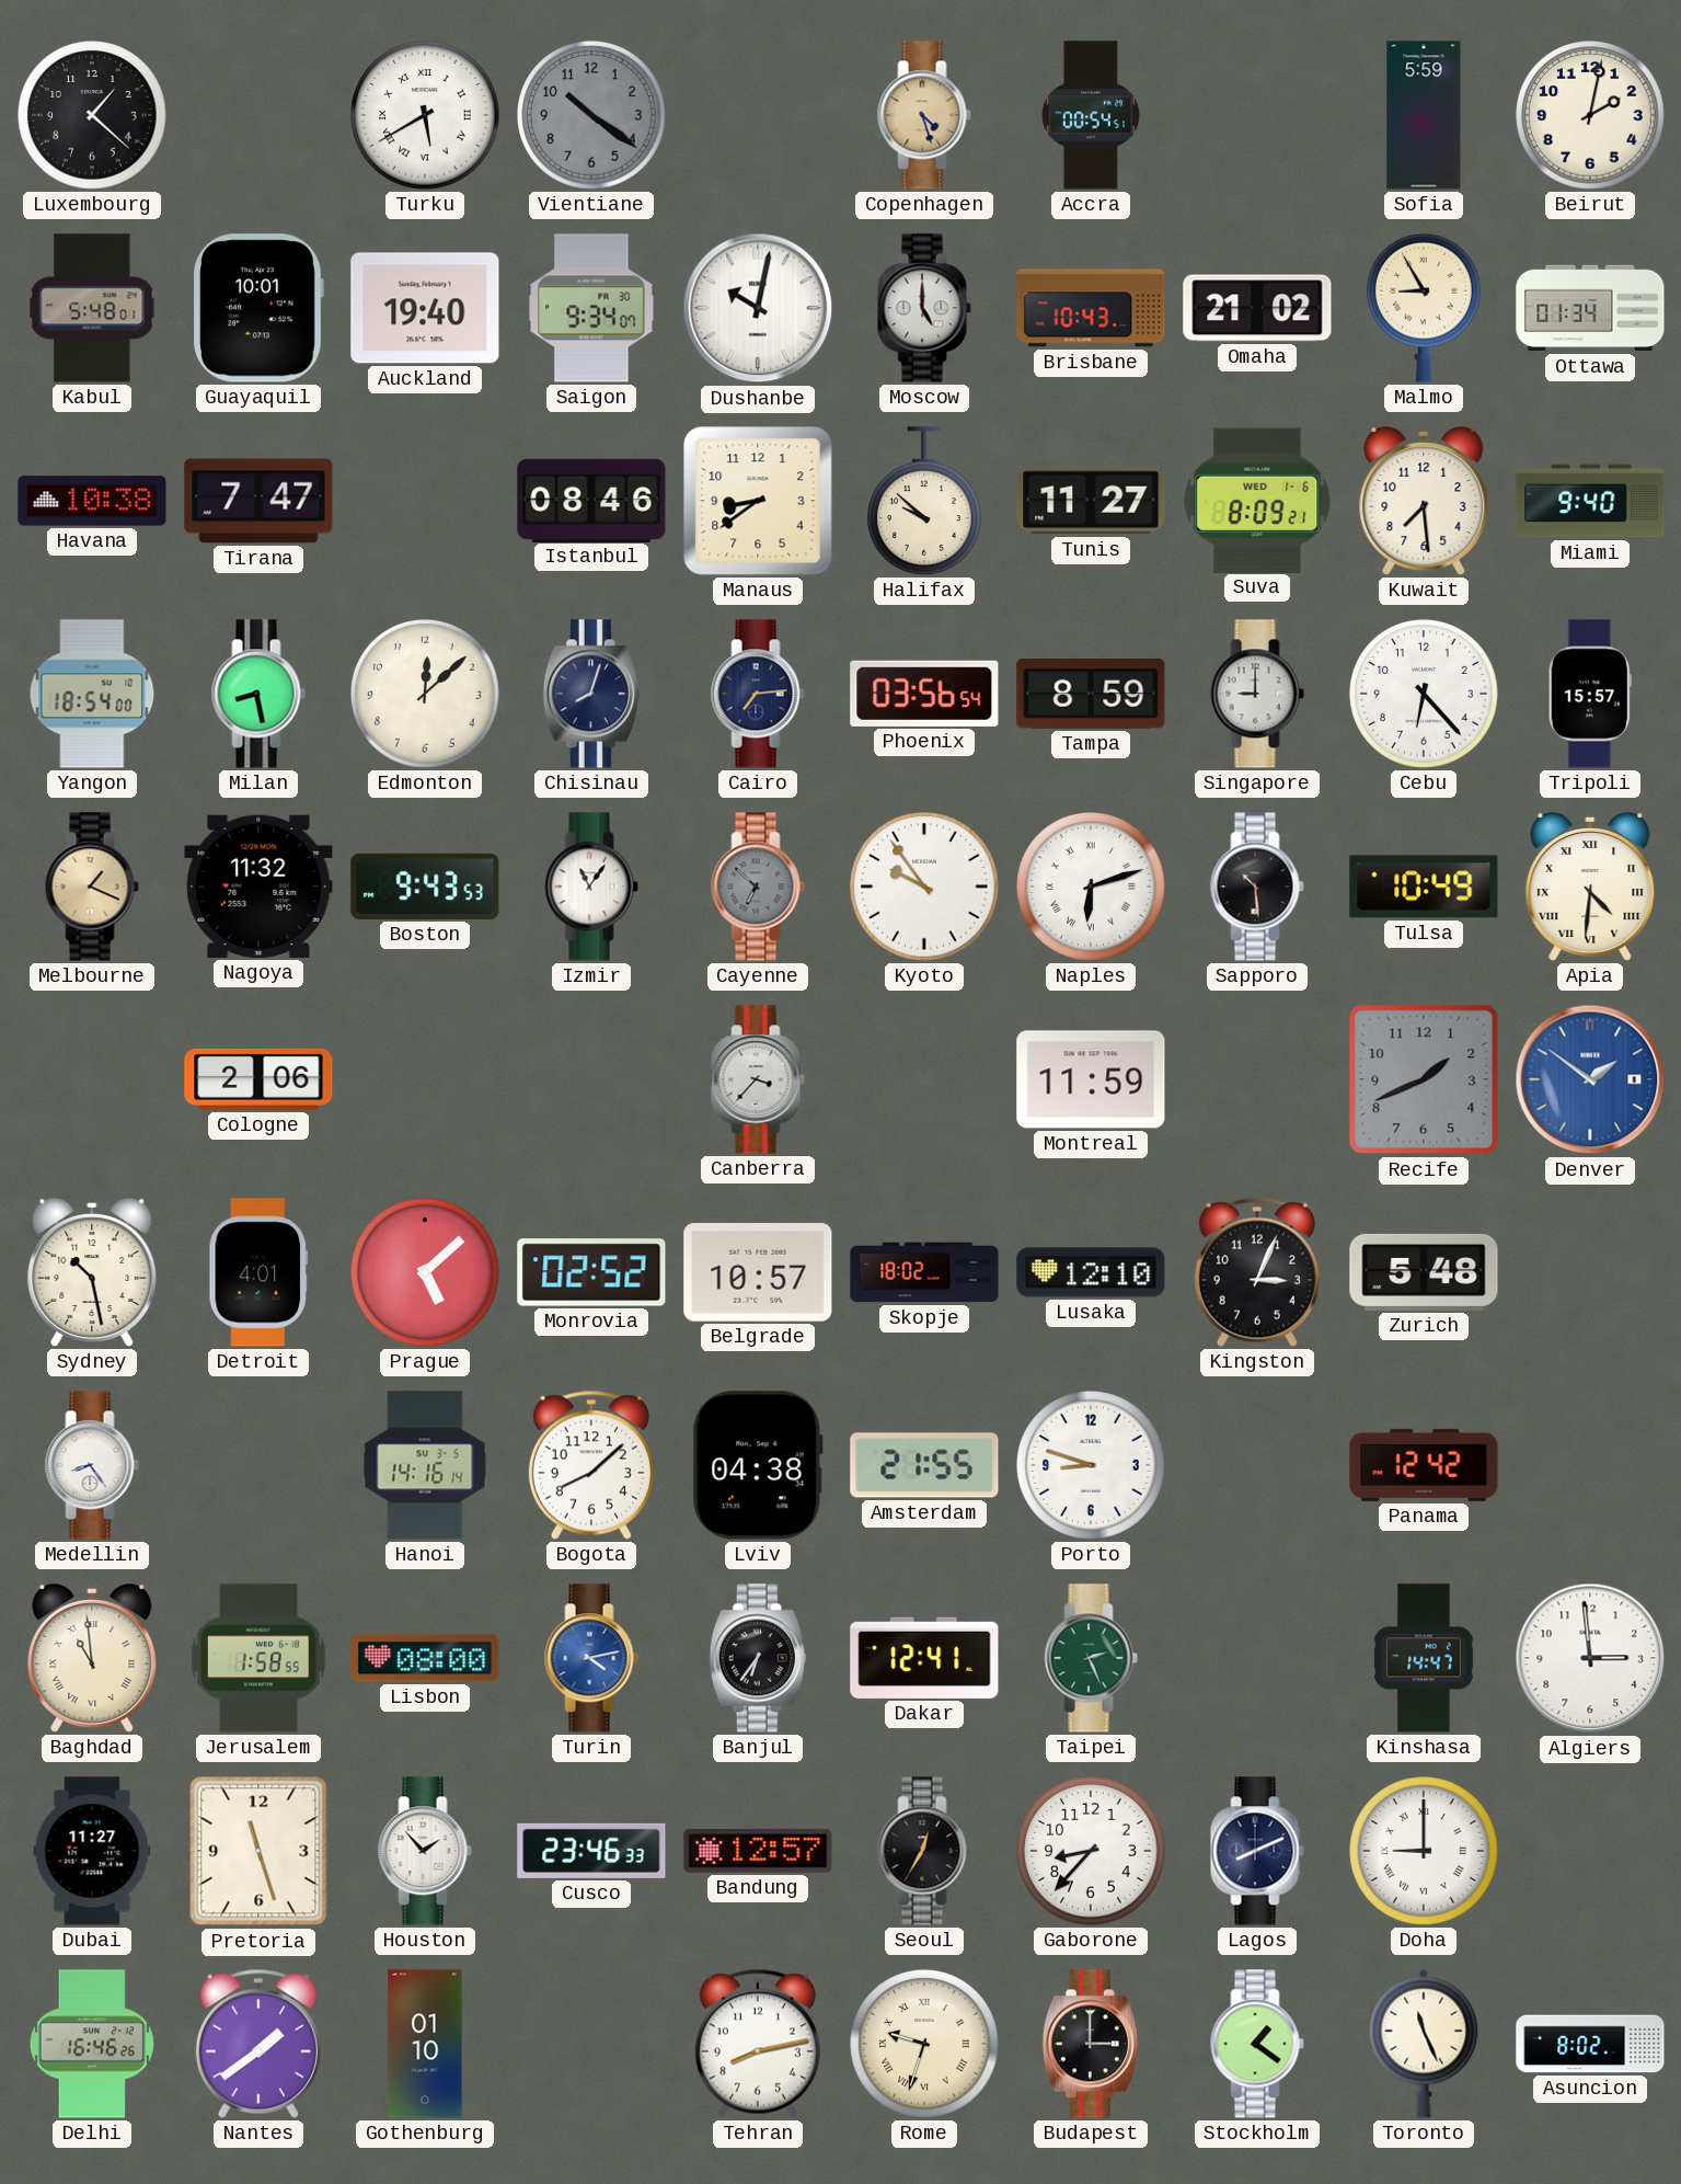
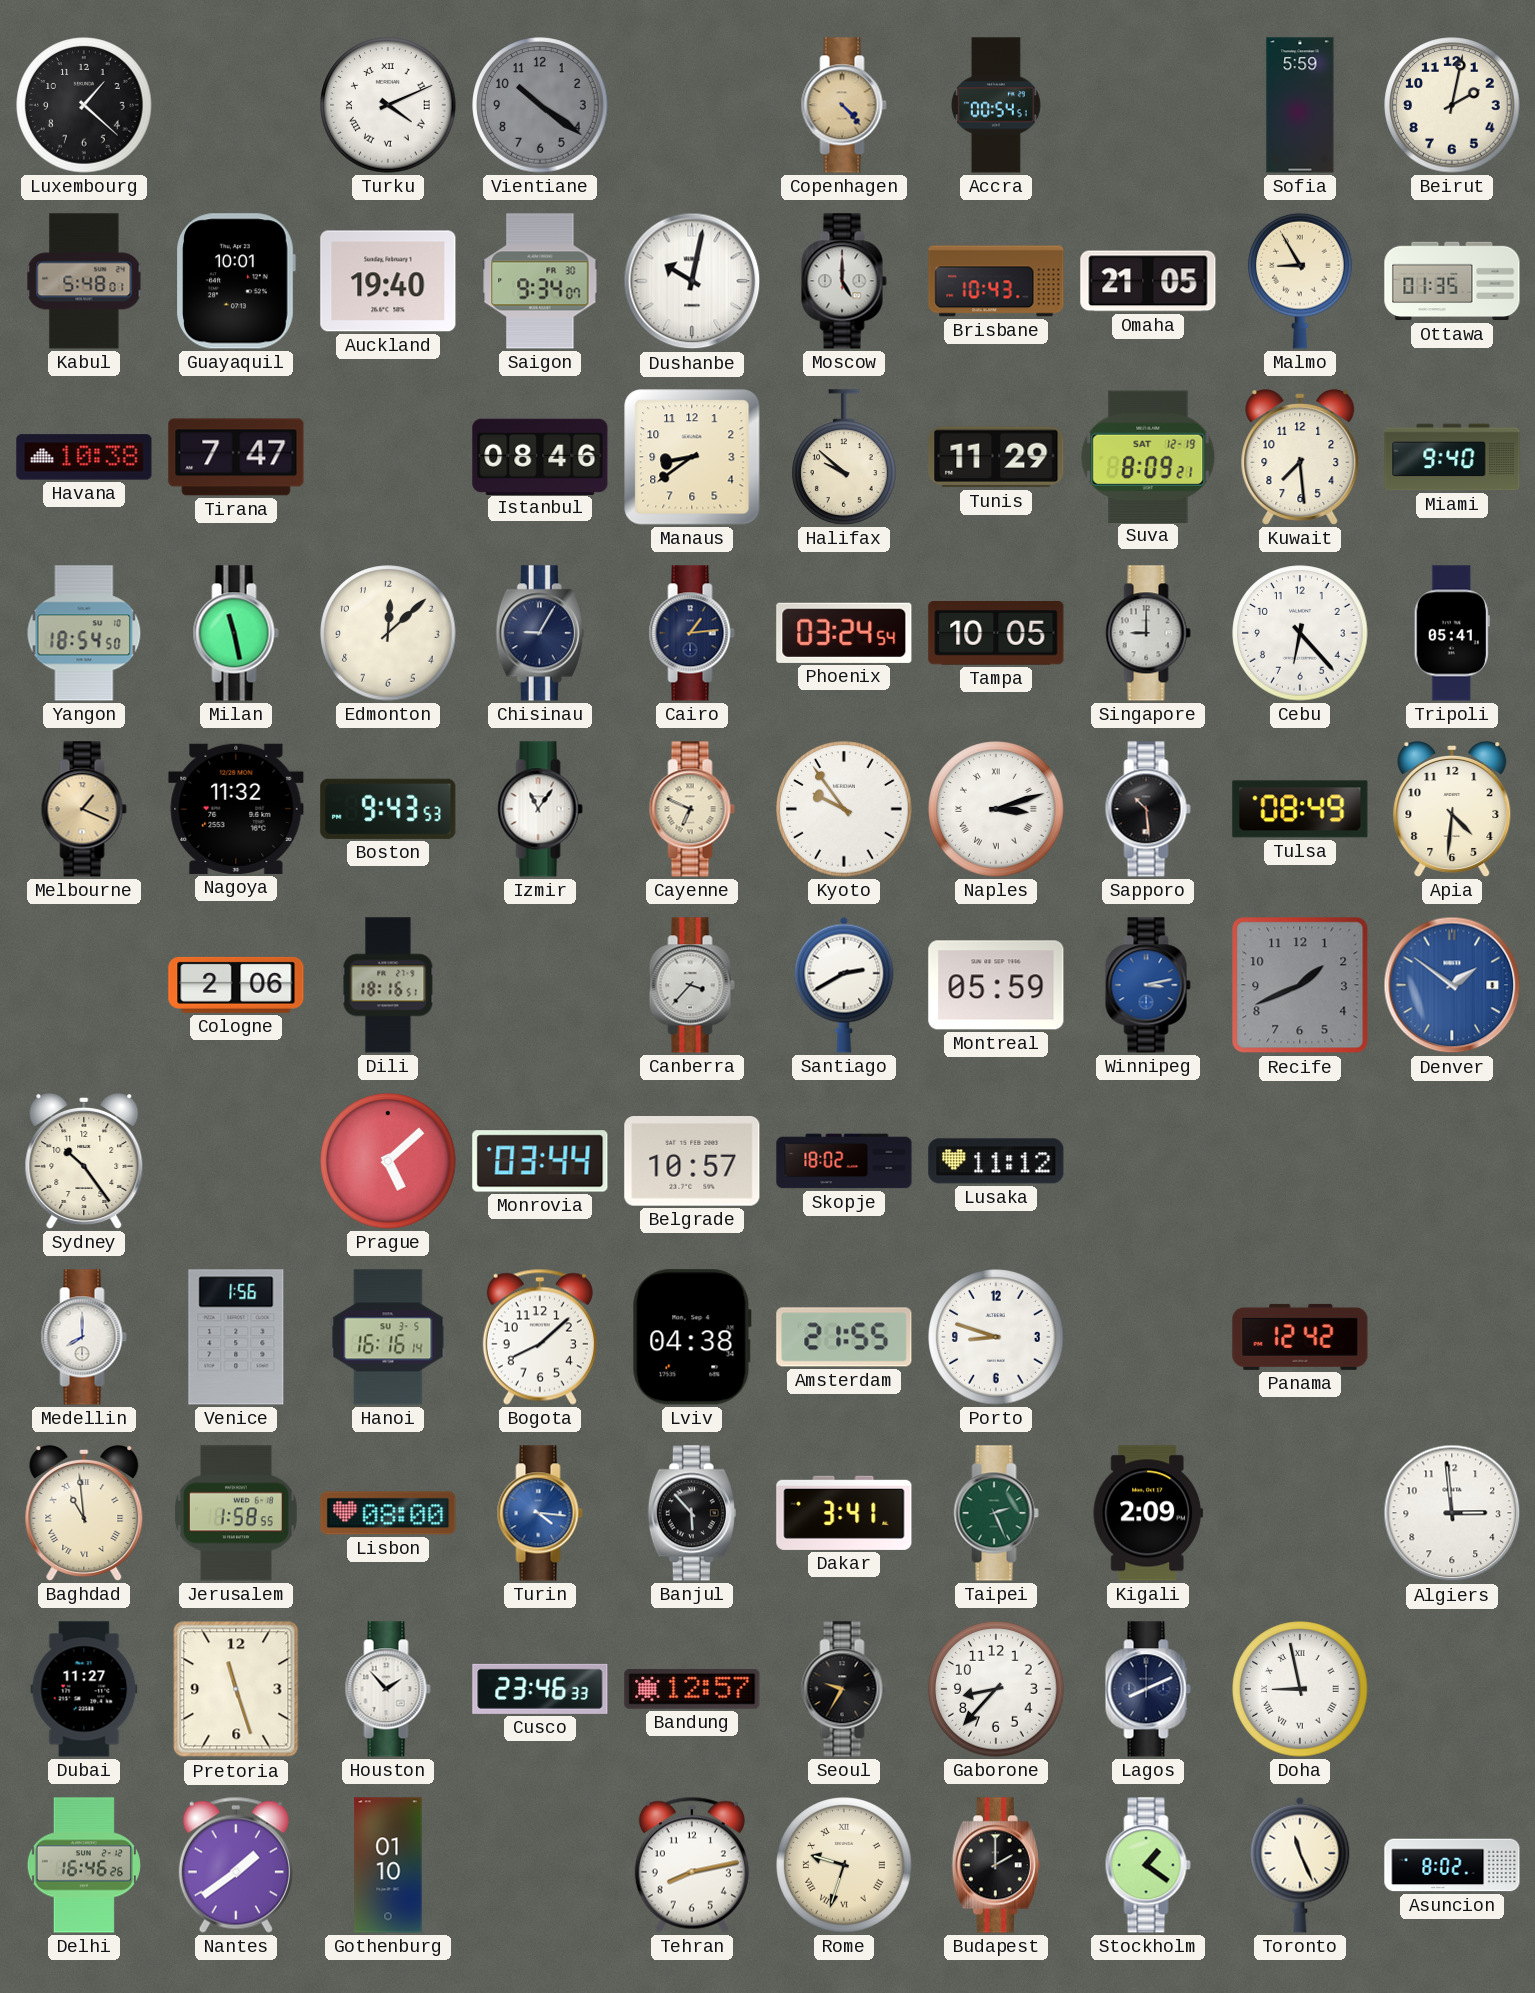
Turku: 5:40 -> 4:11 (388, 105)
Copenhagen: 4:27 -> 4:23 (844, 105)
Omaha: 21:02 -> 21:05 (1148, 281)
Ottawa: 01:34 -> 01:35 (1452, 281)
Tunis: 11:27 -> 11:29 (996, 457)
Suva date: WED 1-6 -> SAT 12-19 (1148, 456)
Yangon: 18:54:00 -> 18:54:50 (84, 633)
Milan: 8:28 -> 11:28 (236, 633)
Chisinau: 8:03 -> 9:05 (540, 633)
Cairo: 7:14 -> 1:14 (692, 633)
Phoenix: 03:56 -> 03:24 (844, 633)
Tampa: 8:59 -> 10:05 (996, 634)
Tripoli: 15:57 -> 05:41 (1452, 633)
Cayenne: 6:52 -> 6:49 (692, 809)
Cayenne dial: grey -> cream (692, 809)
Naples: 6:12 -> 3:12 (996, 809)
Tulsa: 10:49 -> 08:49 (1300, 809)
Apia numerals: Roman -> Arabic (1452, 809)
Dili: none -> 18:16 (388, 985)
Santiago: none -> 2:40 (844, 985)
Montreal: 11:59 -> 05:59 (996, 985)
Winnipeg: none -> 3:13 (1148, 985)
Sydney: 10:28 -> 10:24 (84, 1161)
Detroit: 4:01 -> none (257, 1272)
Monrovia: 02:52 -> 03:44 (540, 1161)
Lusaka: 12:10 -> 11:12 (996, 1161)
Kingston: 3:04 -> none (1257, 1272)
Zurich: 5:48 -> none (1424, 1272)
Medellin: 8:24 -> 8:00 (84, 1337)
Venice: none -> 1:56 (236, 1337)
Hanoi: 14:16 -> 16:16 (388, 1337)
Turin: 4:13 -> 4:16 (540, 1513)
Banjul: 6:36 -> 5:53 (692, 1513)
Dakar: 12:41 -> 3:41 (844, 1513)
Kigali: none -> 2:09 (1148, 1513)
Kinshasa: 14:47 -> none (1424, 1658)
Seoul: 12:35 -> 9:35 (844, 1689)
Doha: 9:00 -> 8:58 (1300, 1689)
Budapest: 3:00 -> 2:00 (996, 1865)
